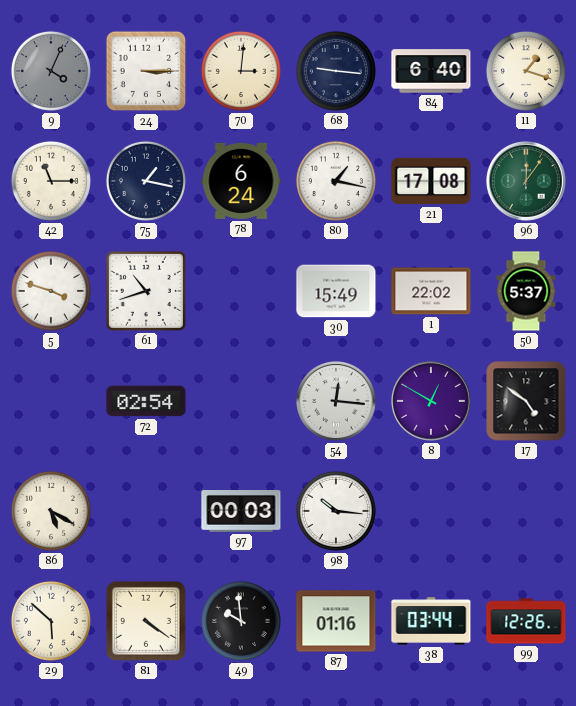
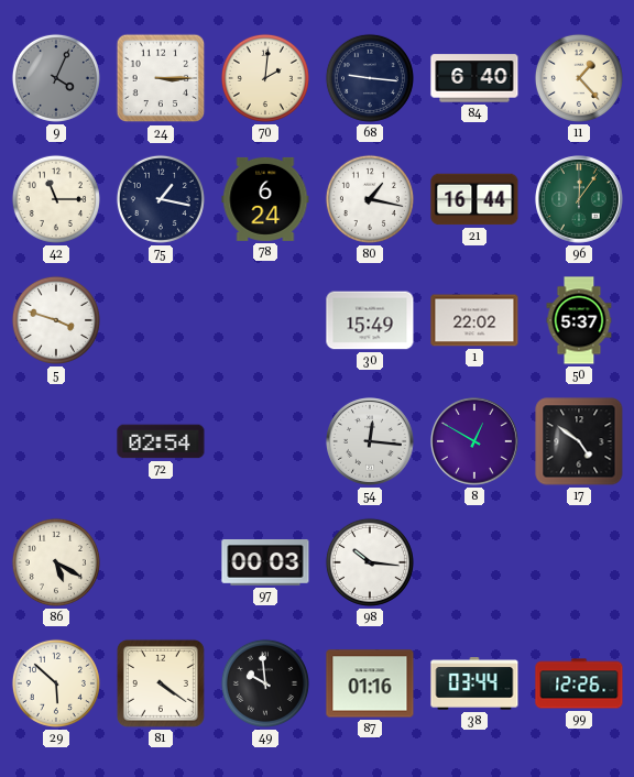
70: 3:01 -> 2:01 (265, 78)
11: 1:18 -> 1:23 (579, 78)
21: 17:08 -> 16:44 (474, 199)
61: 10:42 -> none (146, 291)
